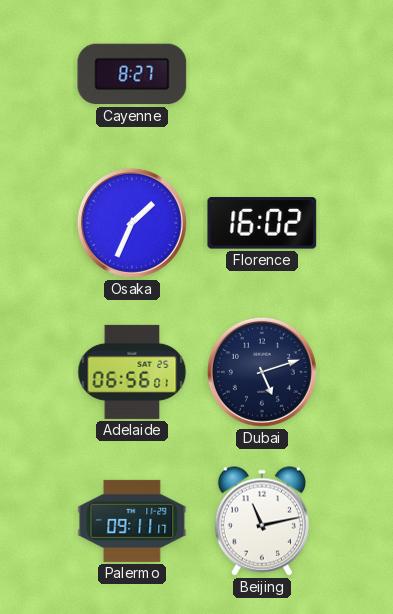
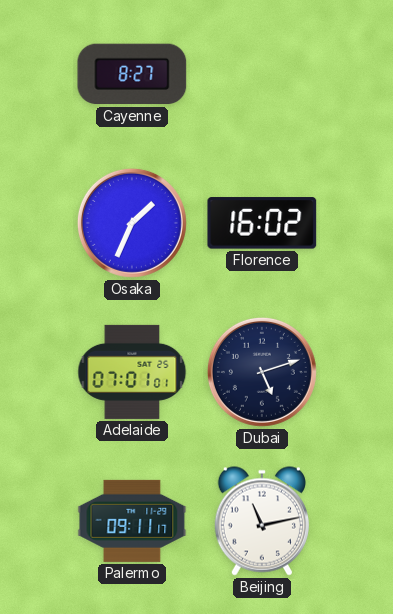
Adelaide: 06:56 -> 07:01 (132, 372)
